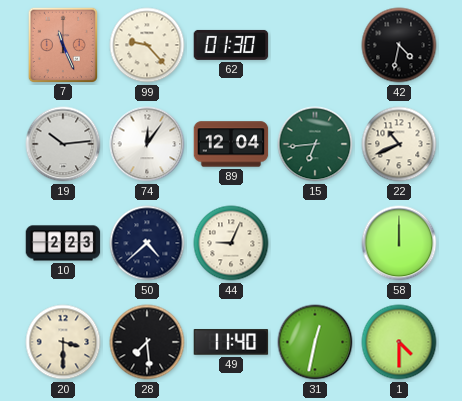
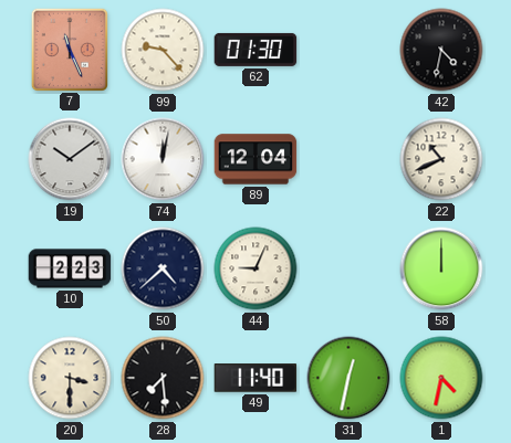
19: 10:14 -> 10:09 (70, 159)
74: 12:06 -> 12:02 (163, 159)
15: 6:44 -> none (315, 144)
1: 4:30 -> 4:32 (441, 378)
